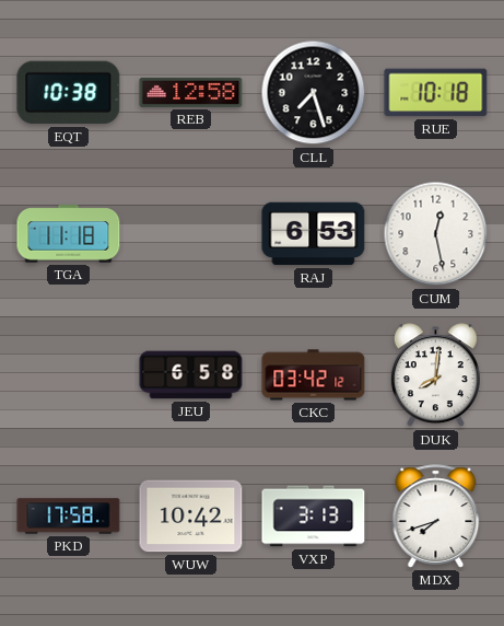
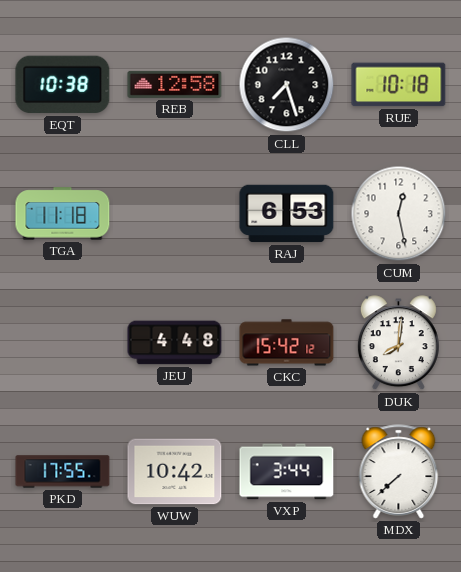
JEU: 6:58 -> 4:48 (175, 343)
CKC: 03:42 -> 15:42 (287, 343)
PKD: 17:58 -> 17:55 (63, 472)
VXP: 3:13 -> 3:44 (287, 472)
MDX: 7:42 -> 7:38 (399, 472)
